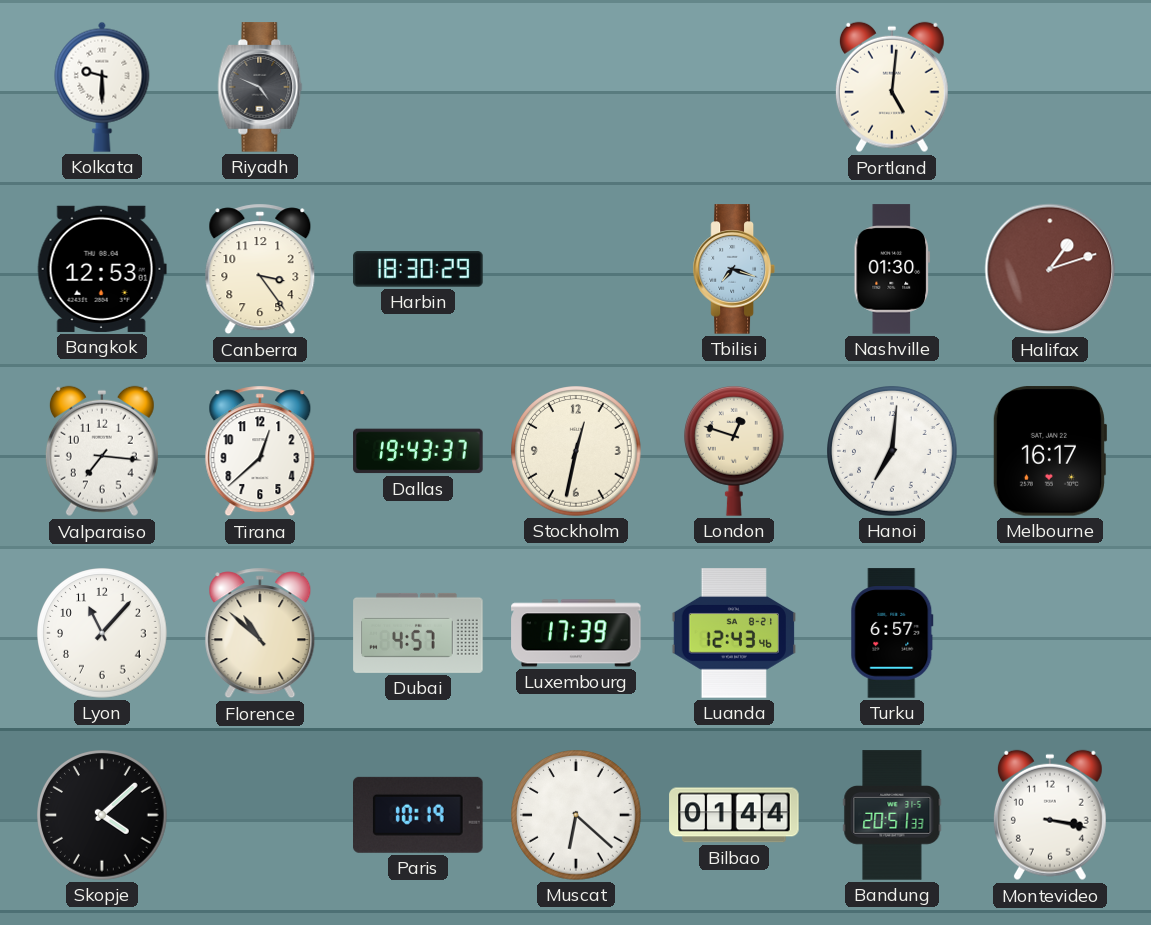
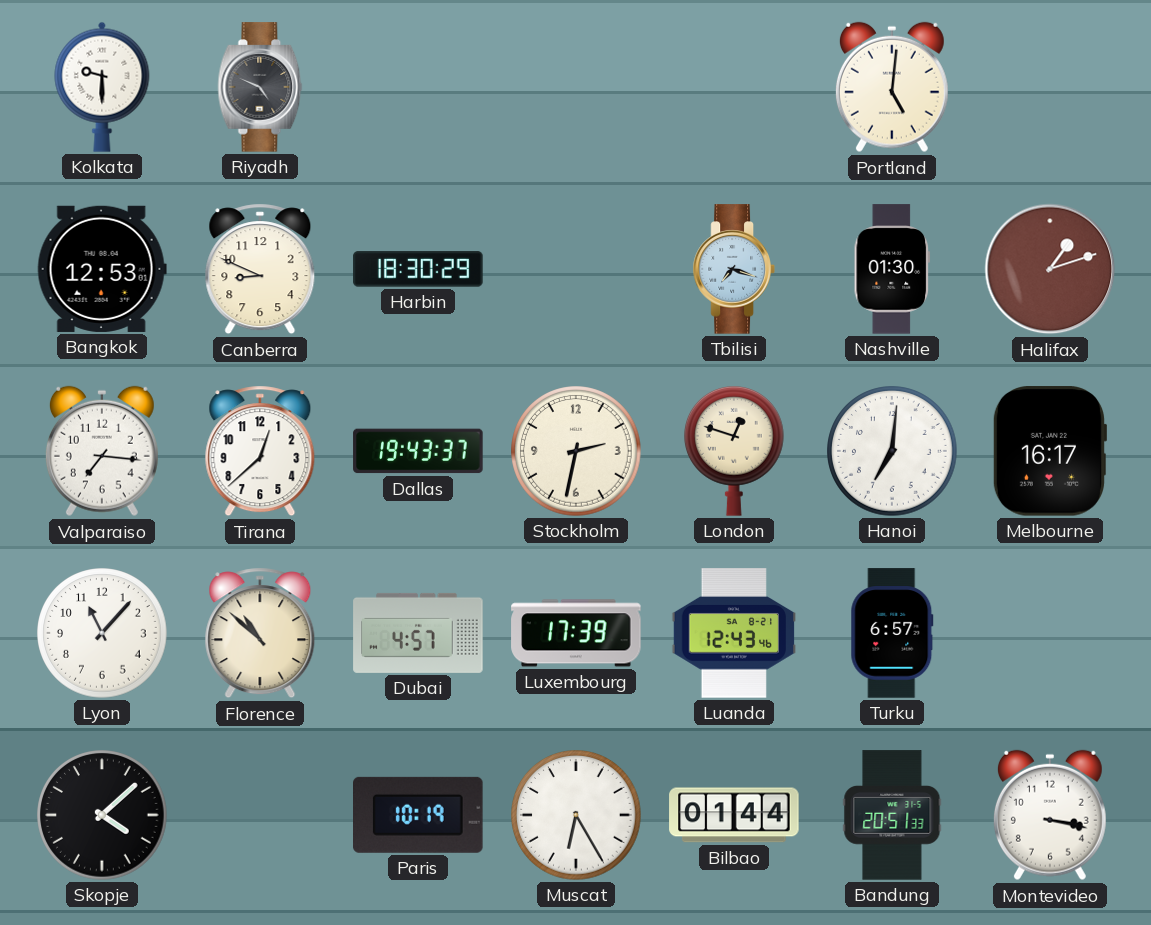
Canberra: 3:24 -> 8:49 (260, 269)
Stockholm: 12:32 -> 2:32 (576, 451)
Muscat: 6:22 -> 6:25 (576, 815)
